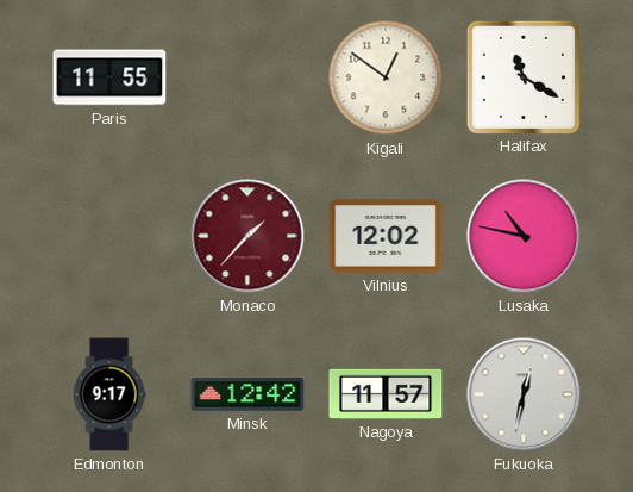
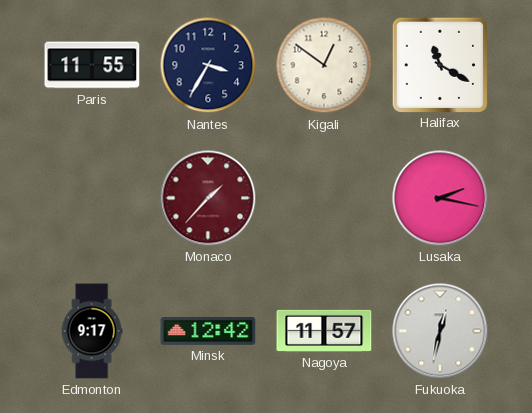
Nantes: none -> 3:35 (208, 65)
Vilnius: 12:02 -> none (386, 236)
Lusaka: 10:47 -> 2:17 (440, 198)
